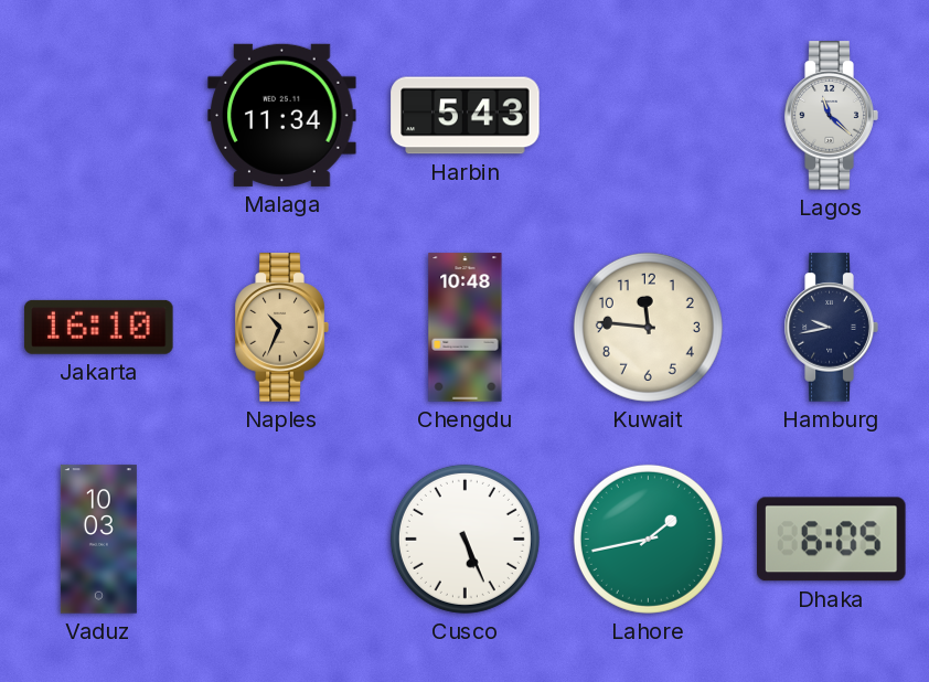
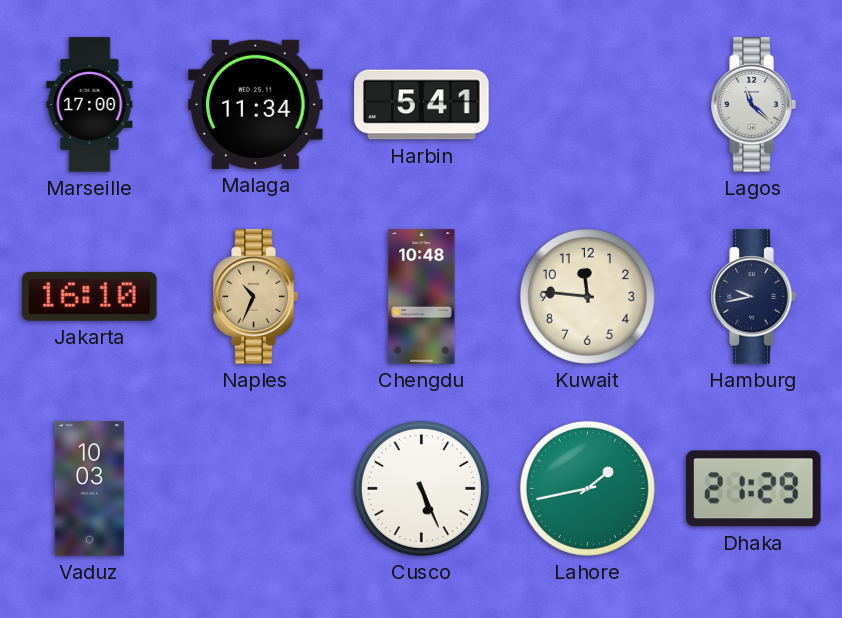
Marseille: none -> 17:00 (90, 105)
Harbin: 5:43 -> 5:41 (422, 105)
Dhaka: 6:05 -> 21:29 (754, 489)
